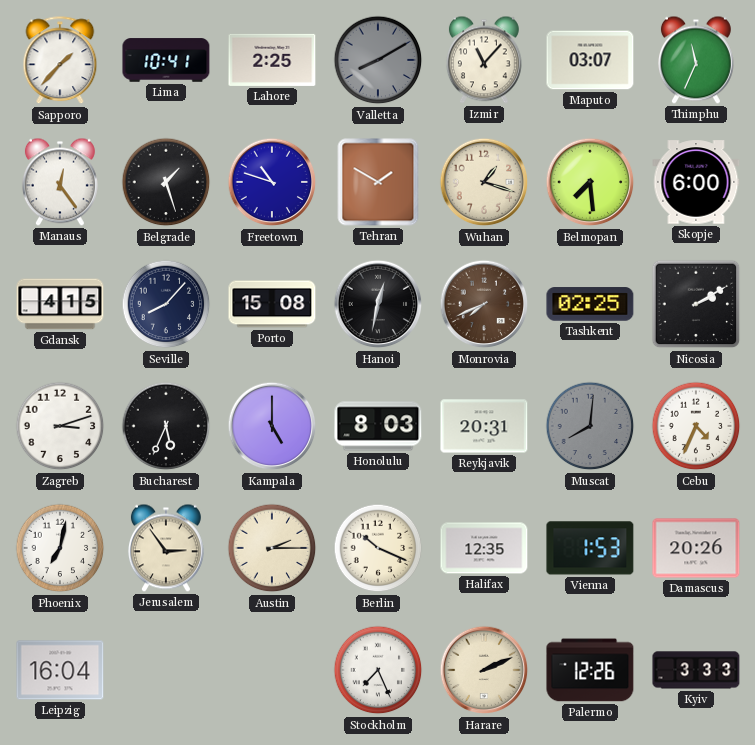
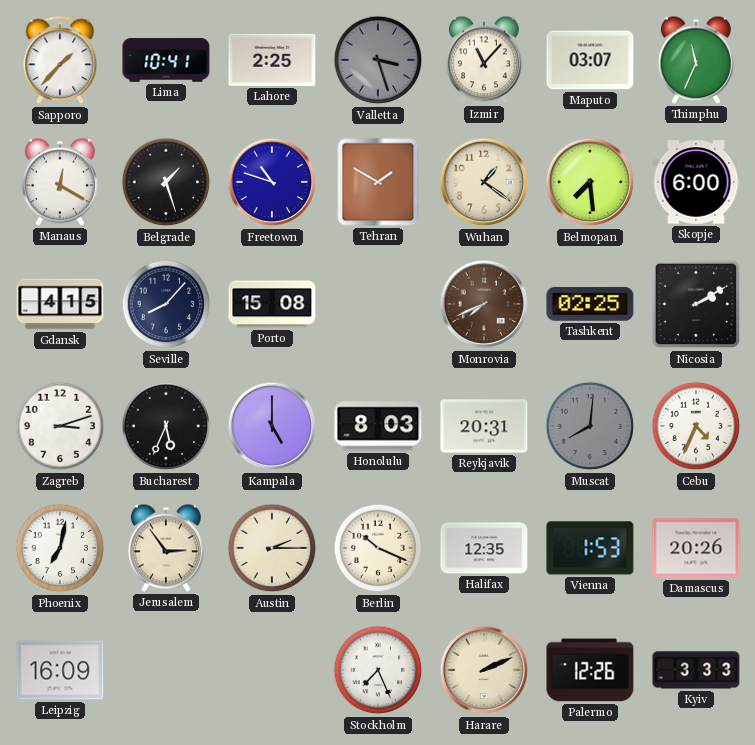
Valletta: 8:10 -> 3:27 (378, 60)
Manaus: 12:24 -> 12:20 (60, 182)
Wuhan: 1:18 -> 1:21 (484, 182)
Hanoi: 12:32 -> none (378, 304)
Leipzig: 16:04 -> 16:09 (60, 670)
